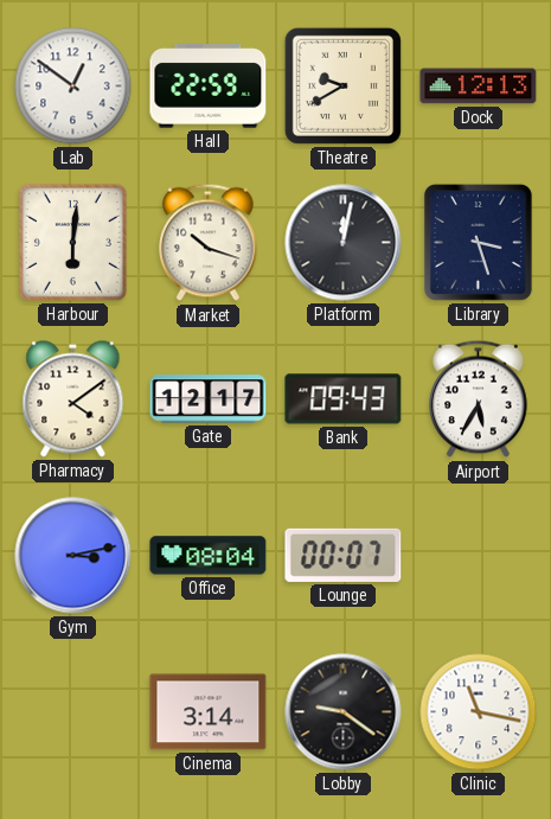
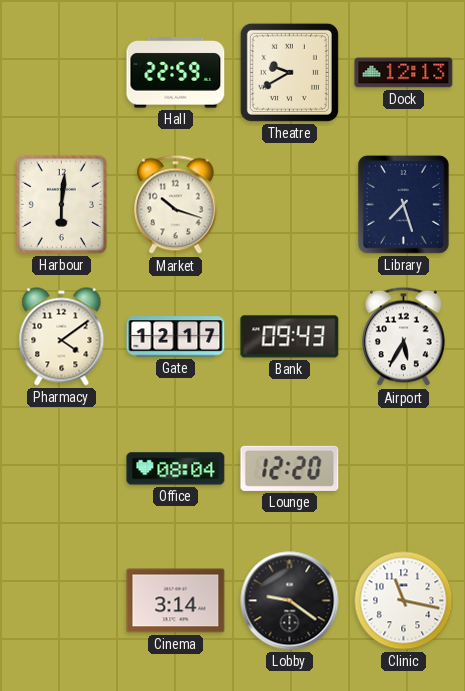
Lab: 12:51 -> none (73, 87)
Platform: 12:02 -> none (344, 243)
Library: 3:27 -> 7:27 (403, 204)
Gym: 3:13 -> none (73, 556)
Lounge: 00:07 -> 12:20 (290, 468)
